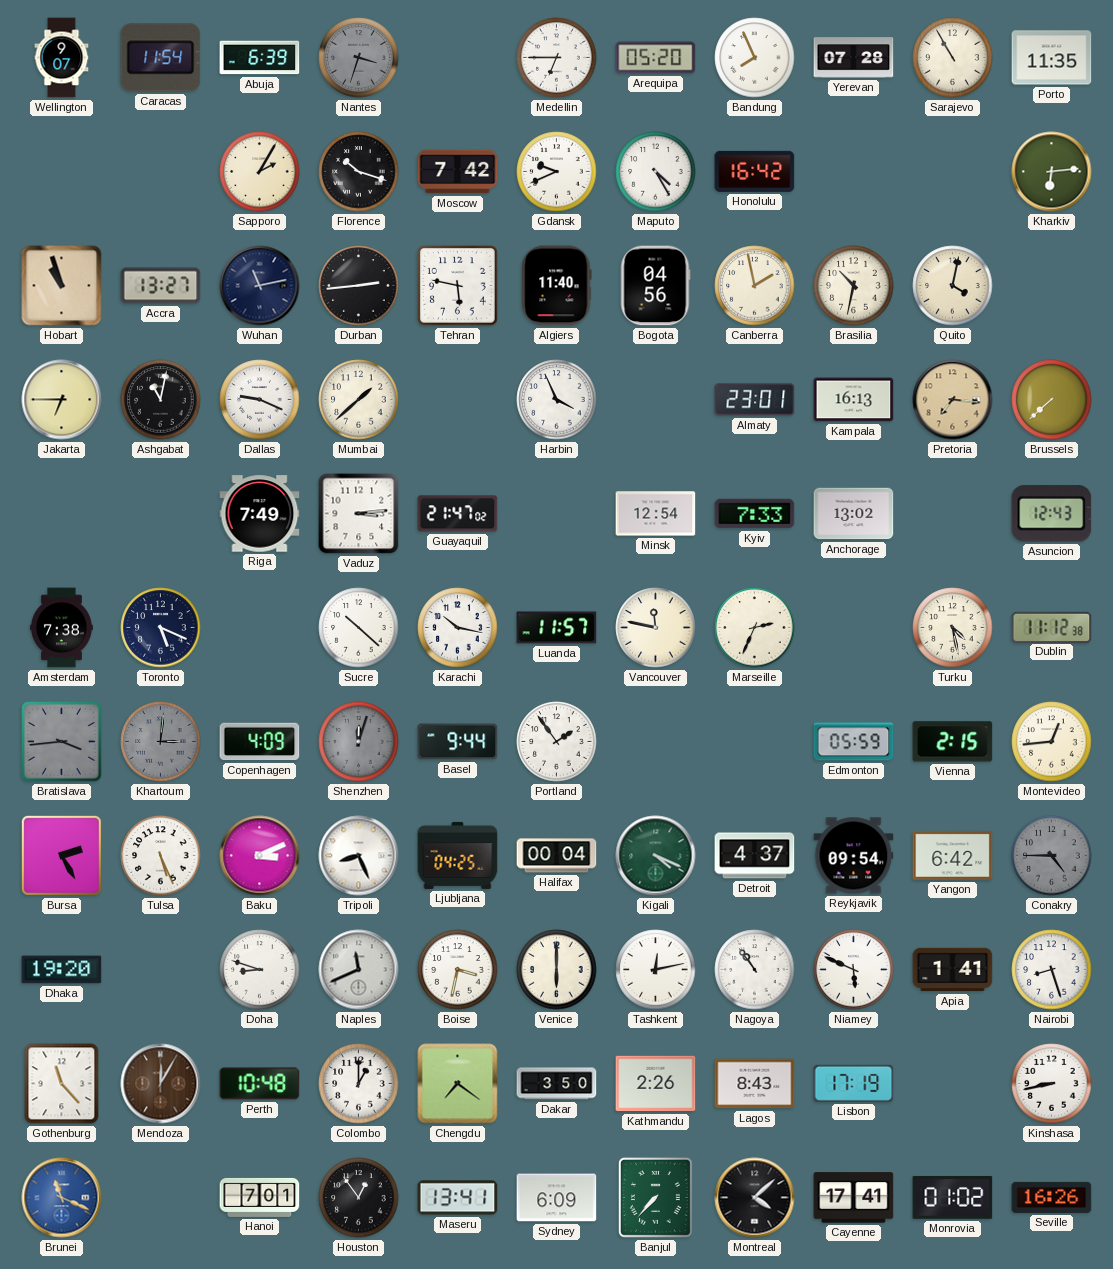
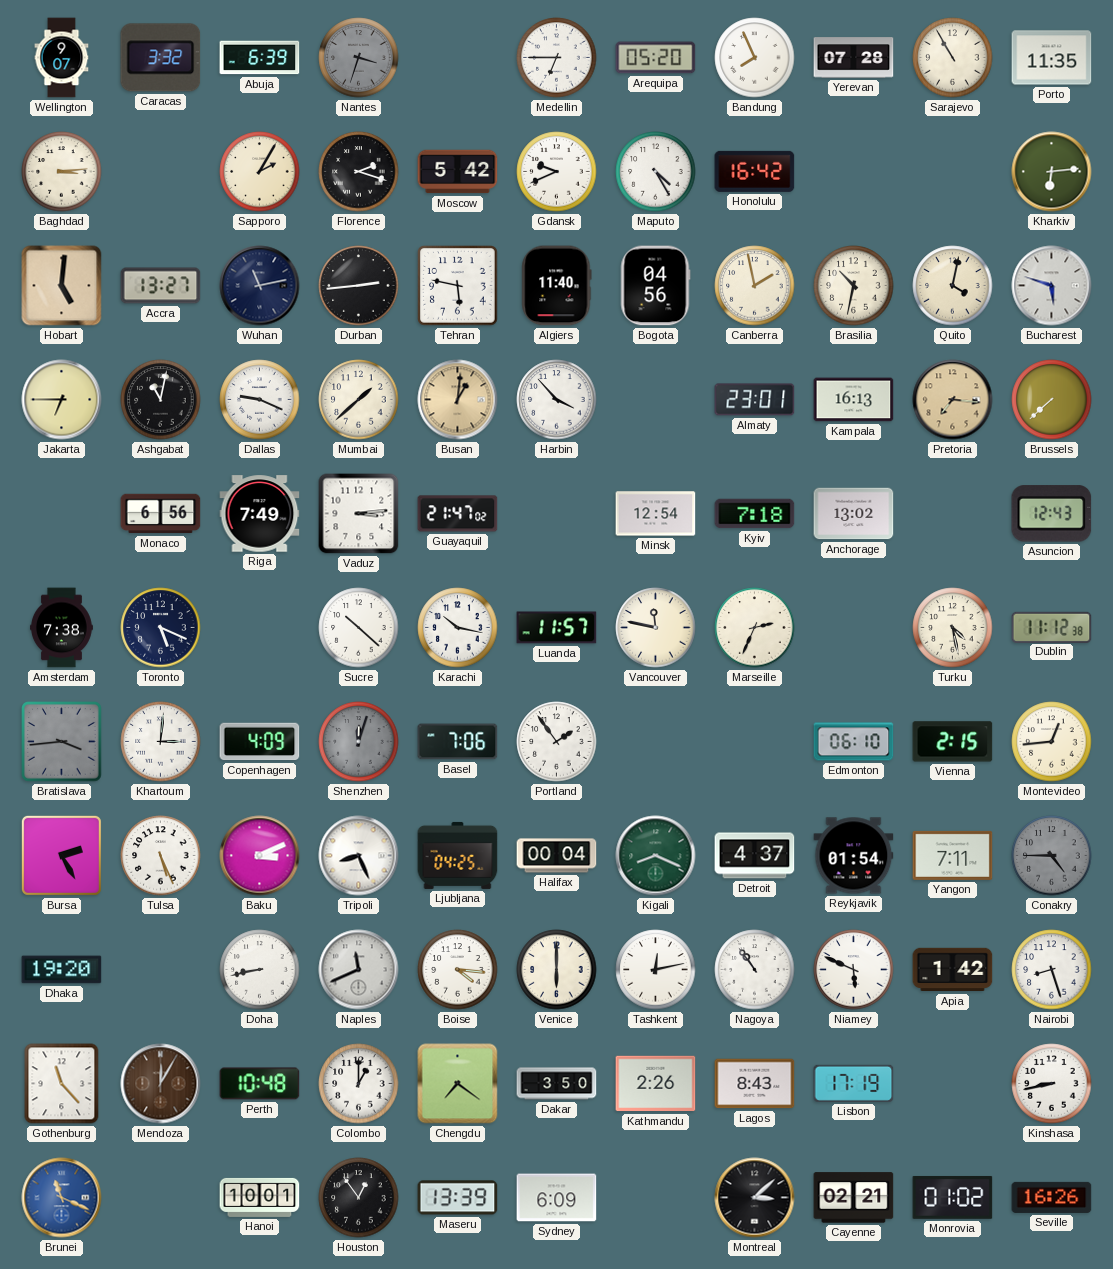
Caracas: 11:54 -> 3:32 (161, 58)
Baghdad: none -> 3:14 (62, 172)
Florence: 10:18 -> 2:18 (359, 172)
Moscow: 7:42 -> 5:42 (458, 172)
Hobart: 10:57 -> 5:01 (62, 286)
Bucharest: none -> 5:48 (1052, 286)
Busan: none -> 1:01 (458, 400)
Harbin: 3:56 -> 3:53 (557, 400)
Monaco: none -> 6:56 (161, 514)
Kyiv: 7:33 -> 7:18 (755, 514)
Khartoum dial: grey -> white (161, 742)
Basel: 9:44 -> 7:06 (458, 742)
Edmonton: 05:59 -> 06:10 (854, 742)
Kigali: 4:19 -> 8:19 (656, 856)
Reykjavik: 09:54 -> 01:54 (854, 856)
Yangon: 6:42 -> 7:11 (953, 855)
Doha: 8:48 -> 8:43 (260, 970)
Boise: 3:32 -> 4:16 (458, 970)
Apia: 1:41 -> 1:42 (953, 970)
Hanoi: 7:01 -> 10:01 (260, 1197)
Maseru: 13:41 -> 13:39 (458, 1198)
Banjul: 7:37 -> none (655, 1197)
Montreal: 4:08 -> 3:08 (755, 1198)
Cayenne: 17:41 -> 02:21 (854, 1198)
